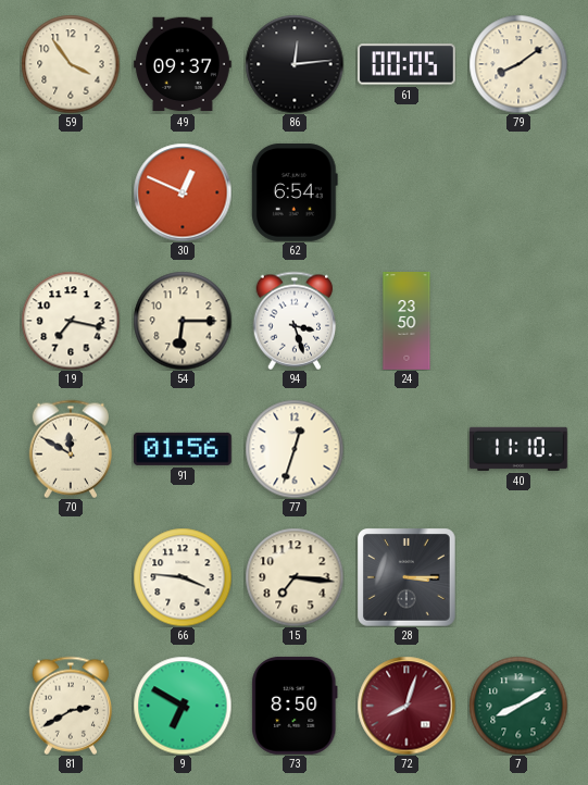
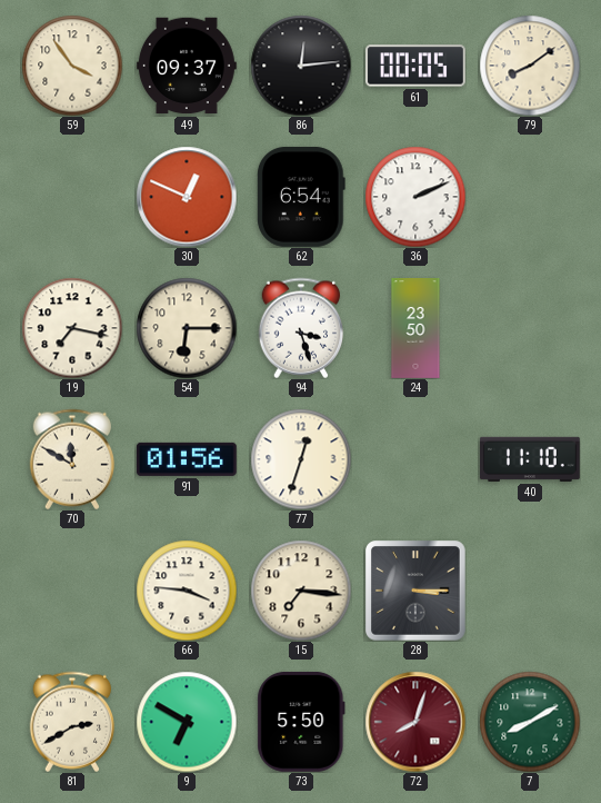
36: none -> 2:11 (415, 197)
73: 8:50 -> 5:50 (301, 722)
